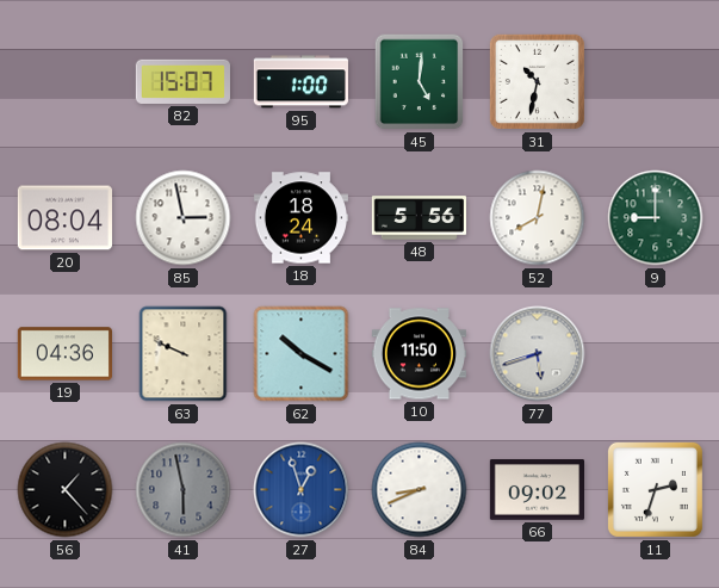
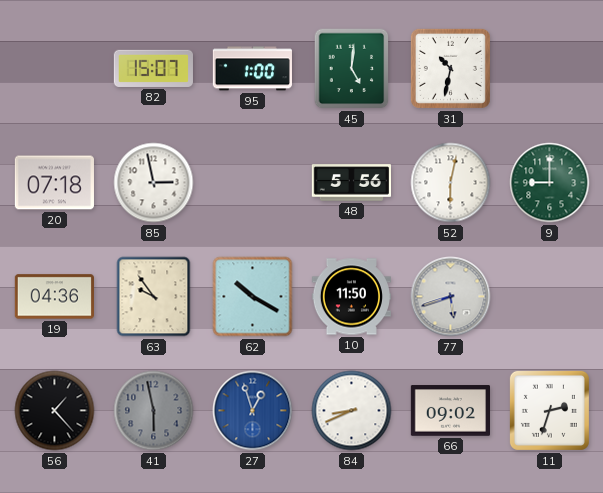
20: 08:04 -> 07:18 (54, 183)
18: 18:24 -> none (300, 218)
52: 8:02 -> 6:02 (451, 183)
63: 9:49 -> 9:54 (154, 297)
